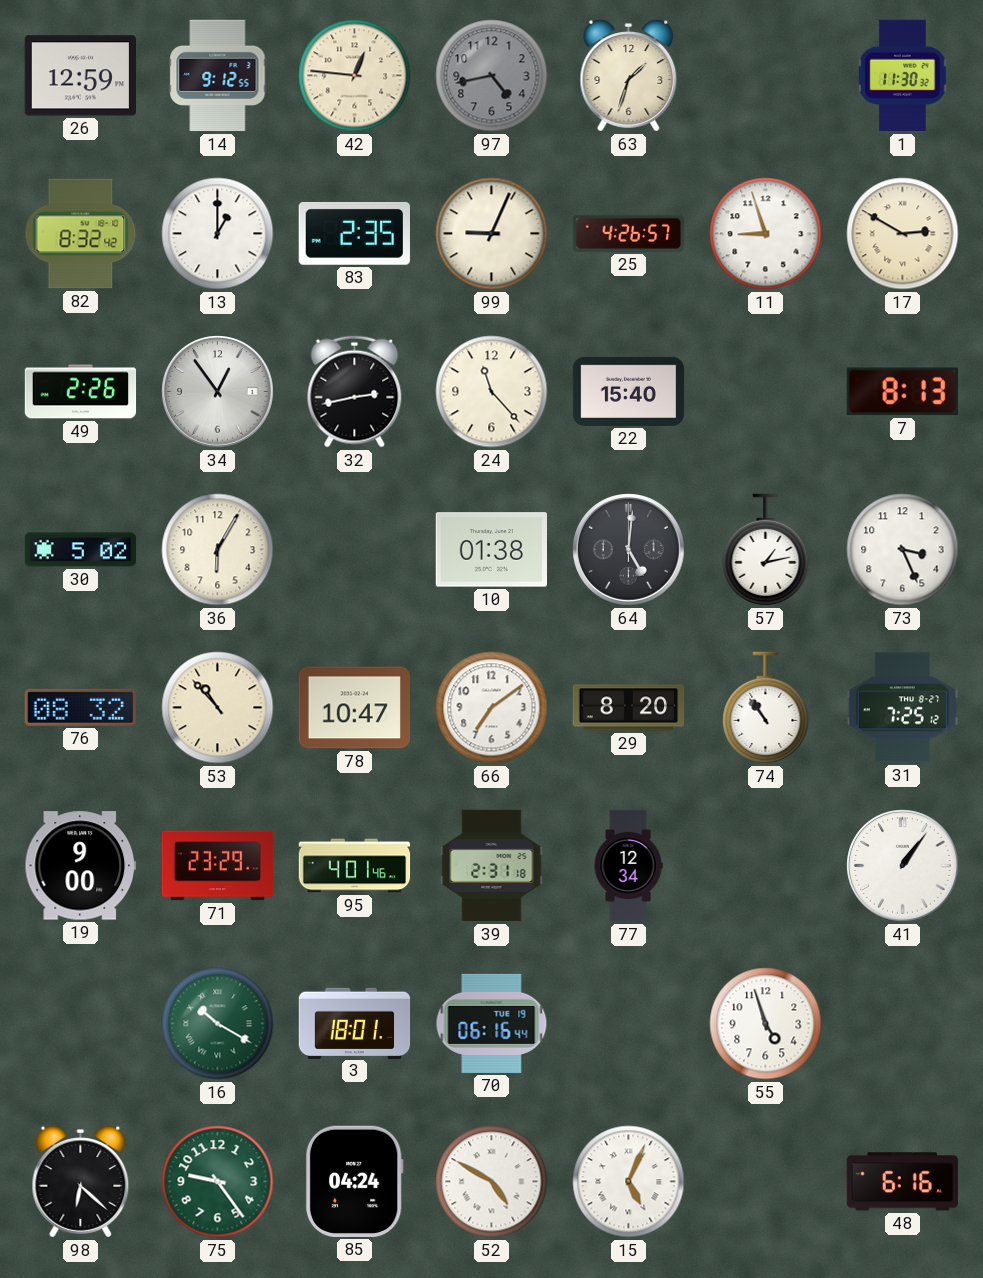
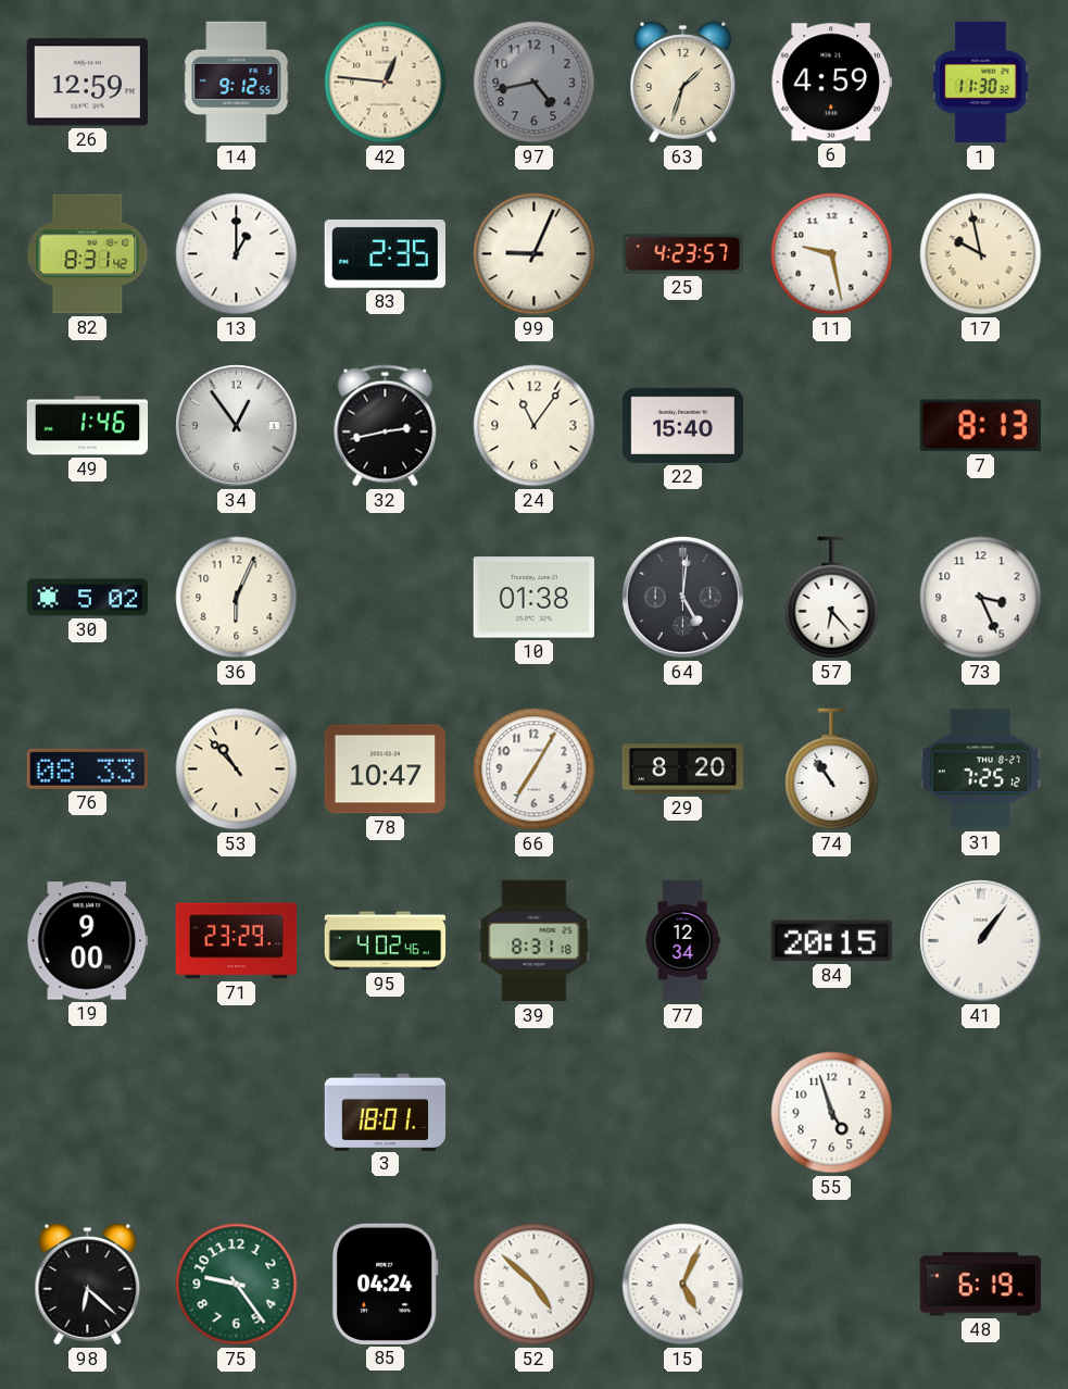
6: none -> 4:59 (831, 83)
82: 8:32 -> 8:31 (88, 254)
25: 4:26 -> 4:23 (682, 253)
11: 8:57 -> 9:28 (832, 254)
17: 2:50 -> 9:58 (981, 254)
49: 2:26 -> 1:46 (88, 426)
24: 11:23 -> 11:06 (535, 426)
36: 6:05 -> 6:04 (237, 598)
57: 1:13 -> 6:23 (832, 598)
76: 08:32 -> 08:33 (87, 768)
66: 7:09 -> 7:05 (535, 769)
95: 4:01 -> 4:02 (386, 941)
39: 2:31 -> 8:31 (535, 941)
84: none -> 20:15 (831, 941)
16: 10:20 -> none (218, 1024)
70: 06:16 -> none (492, 1023)
52: 4:50 -> 4:52 (535, 1285)
48: 6:16 -> 6:19 (980, 1285)
